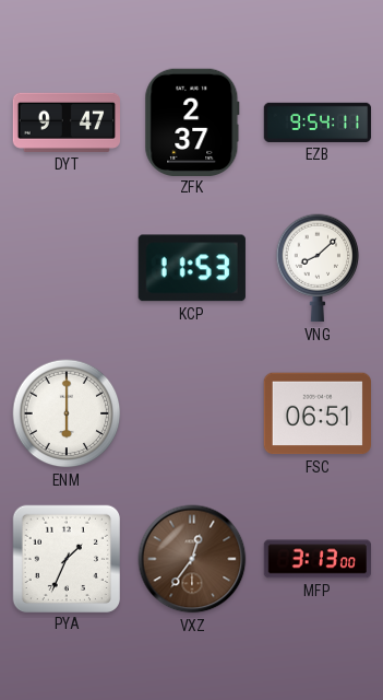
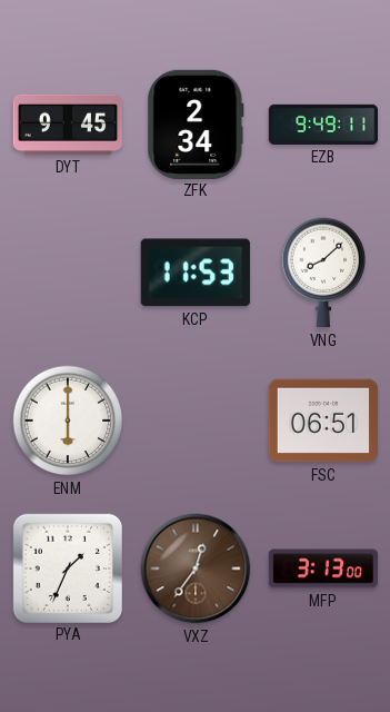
DYT: 9:47 -> 9:45 (68, 125)
ZFK: 2:37 -> 2:34 (196, 123)
EZB: 9:54 -> 9:49 (323, 125)
